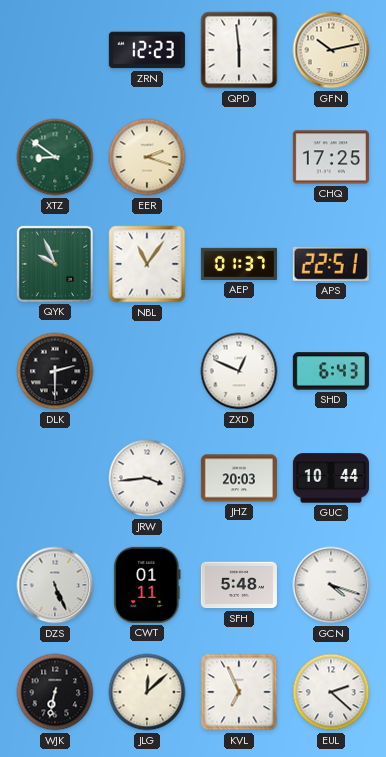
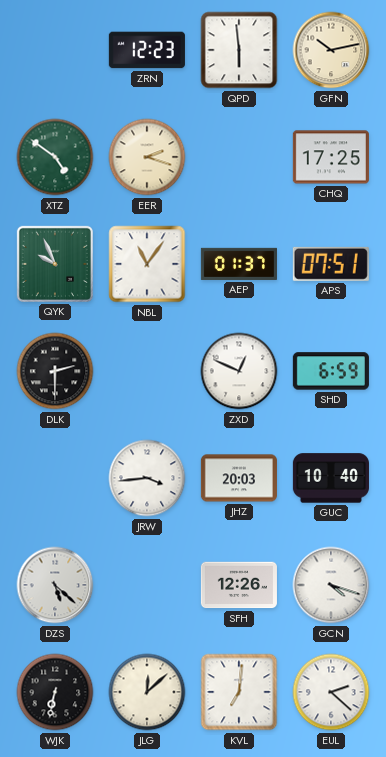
XTZ: 8:51 -> 4:51 (55, 157)
APS: 22:51 -> 07:51 (331, 264)
SHD: 6:43 -> 6:59 (331, 371)
GUC: 10:44 -> 10:40 (331, 478)
DZS: 5:26 -> 5:22 (55, 585)
CWT: 01:11 -> none (147, 585)
SFH: 5:48 -> 12:26 (239, 585)
KVL: 6:56 -> 7:01 (239, 692)
